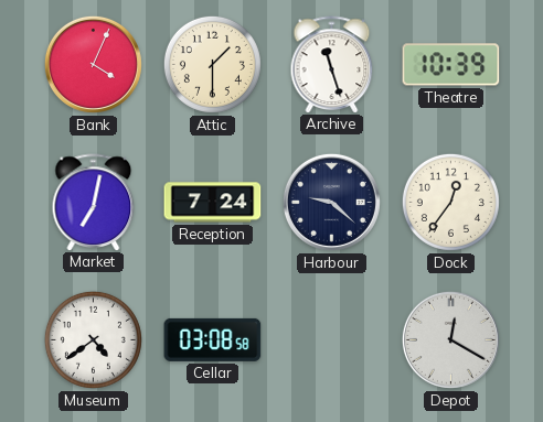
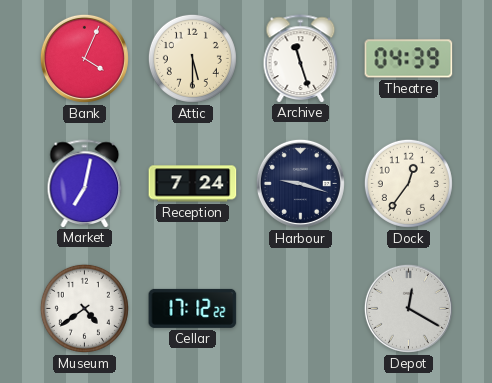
Attic: 1:30 -> 5:30 (192, 58)
Theatre: 10:39 -> 04:39 (409, 59)
Harbour: 9:22 -> 9:18 (300, 183)
Cellar: 03:08 -> 17:12 (193, 308)
